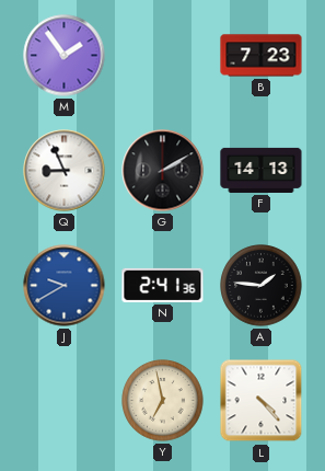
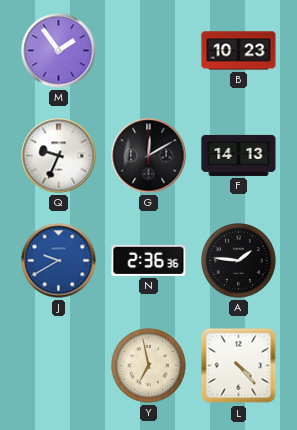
B: 7:23 -> 10:23 (239, 51)
Q: 8:56 -> 9:34 (59, 156)
G: 2:10 -> 12:10 (149, 156)
N: 2:41 -> 2:36 (149, 260)
